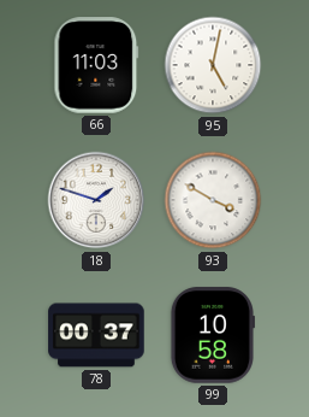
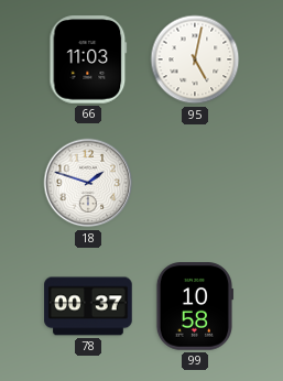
93: 3:50 -> none (213, 200)
